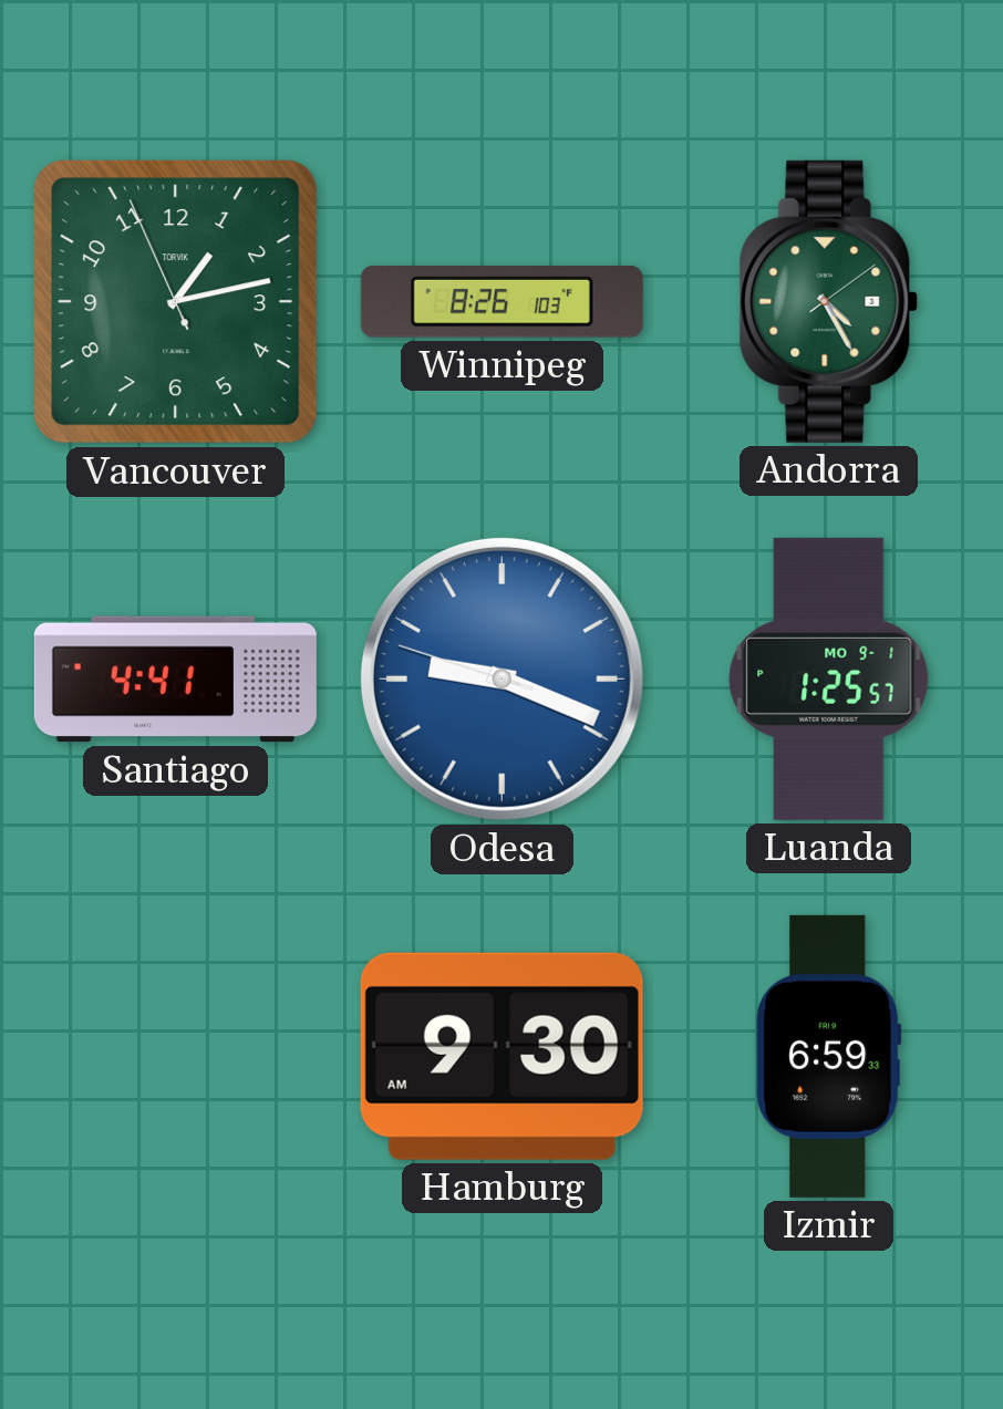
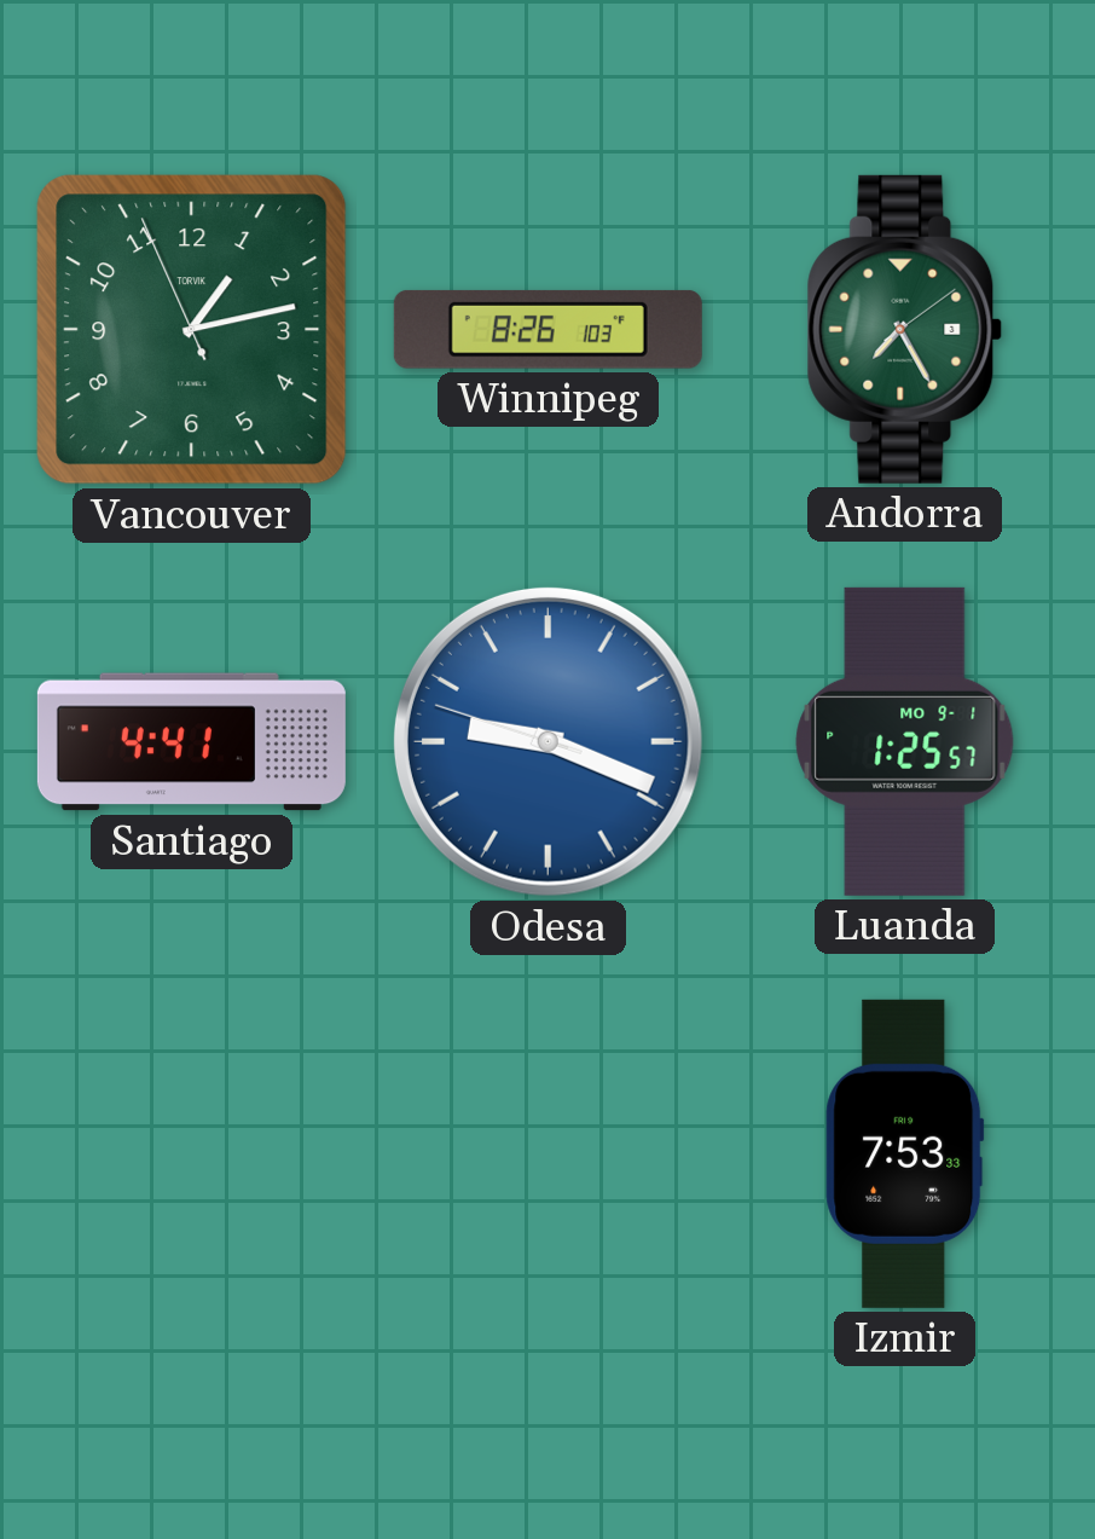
Andorra: 4:25 -> 7:25 (905, 329)
Hamburg: 9:30 -> none (501, 1056)
Izmir: 6:59 -> 7:53 (905, 1153)
